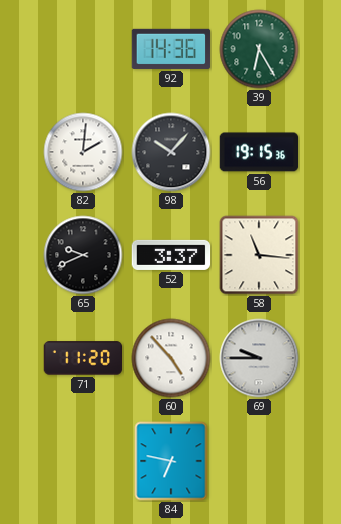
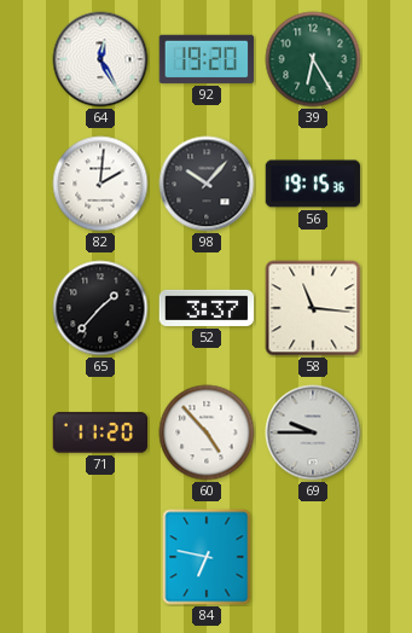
64: none -> 12:25 (100, 59)
92: 14:36 -> 19:20 (207, 59)
65: 9:41 -> 1:37 (100, 308)
